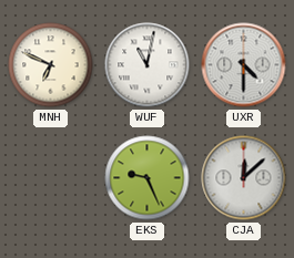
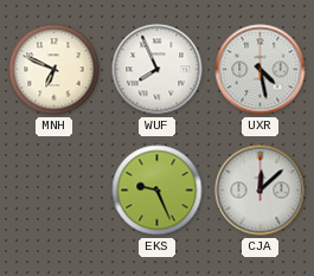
WUF: 11:02 -> 7:56 (158, 70)
UXR: 4:30 -> 4:28 (261, 70)
